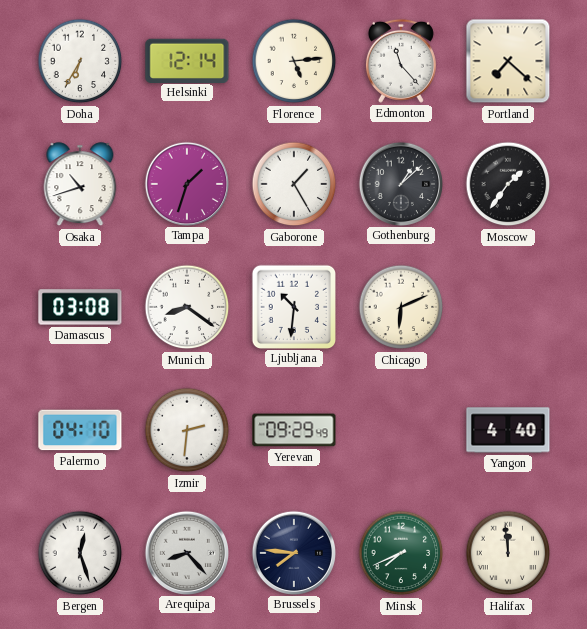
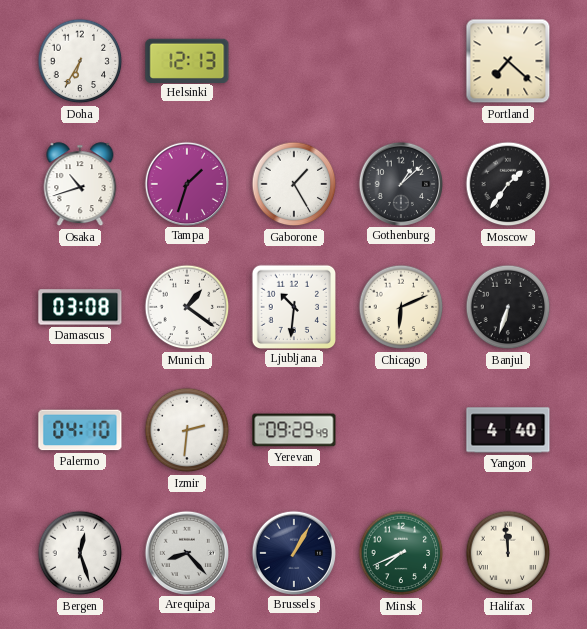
Helsinki: 12:14 -> 12:13 (187, 60)
Florence: 5:14 -> none (294, 61)
Edmonton: 11:23 -> none (401, 61)
Munich: 8:21 -> 1:21 (187, 307)
Banjul: none -> 6:33 (508, 307)
Brussels: 7:46 -> 1:05 (293, 552)
